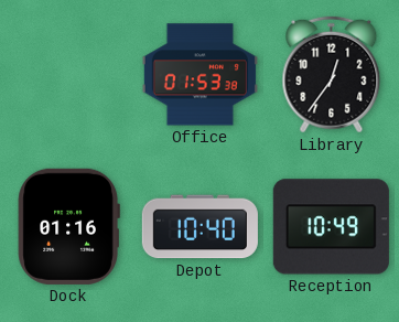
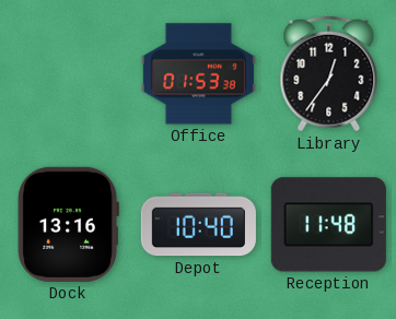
Dock: 01:16 -> 13:16 (68, 224)
Reception: 10:49 -> 11:48 (328, 225)
